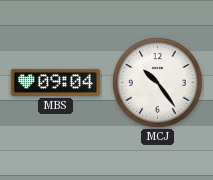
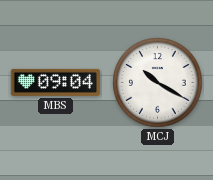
MCJ: 10:24 -> 10:20 (158, 83)
